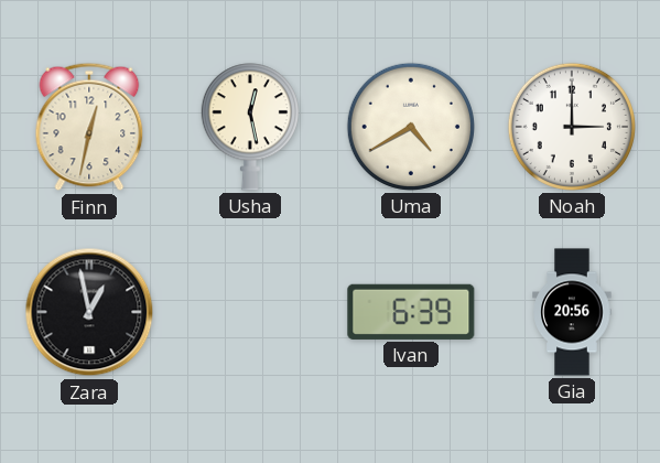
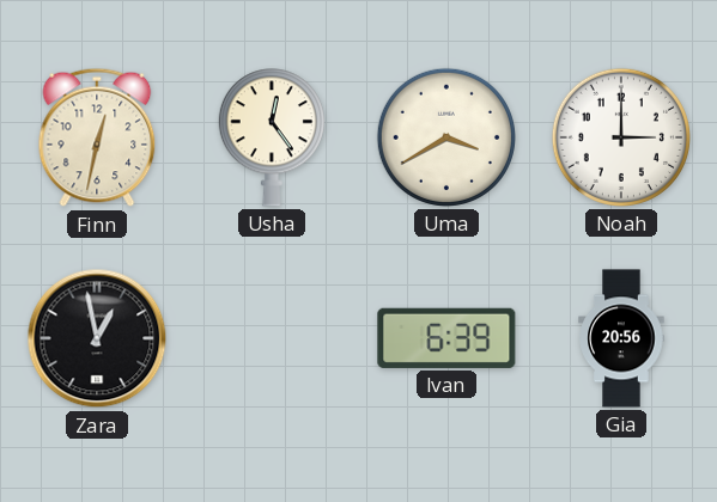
Usha: 12:28 -> 12:24 (272, 137)
Uma: 4:40 -> 3:40 (446, 137)
